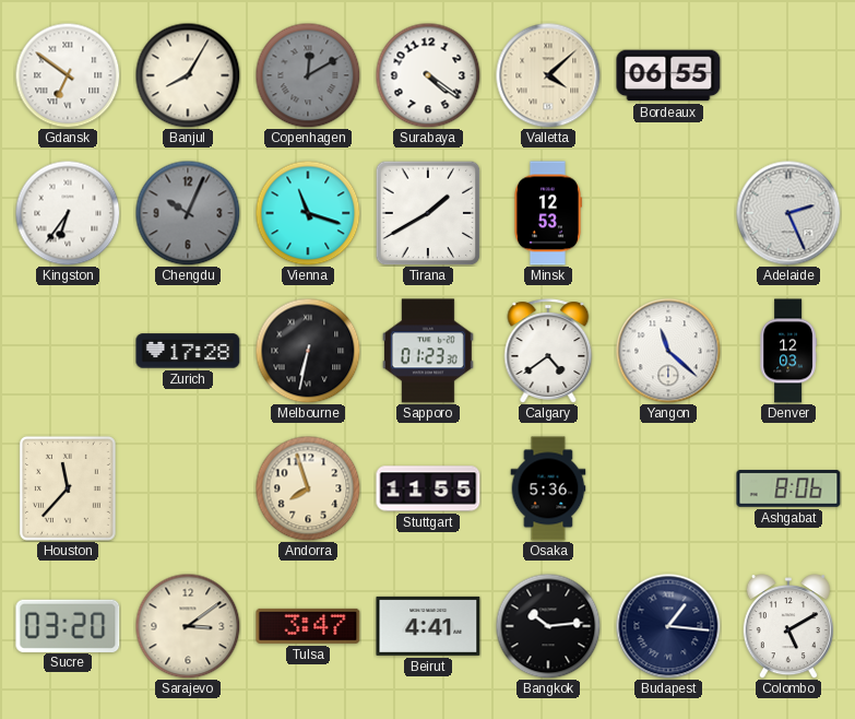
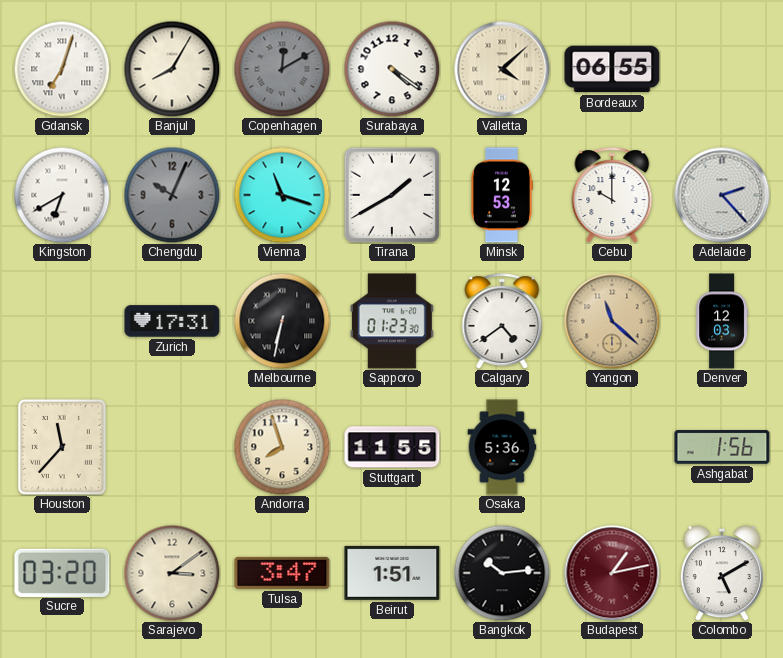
Gdansk: 6:51 -> 7:03 (62, 69)
Kingston: 6:36 -> 6:40 (62, 195)
Cebu: none -> 10:00 (612, 195)
Adelaide: 2:26 -> 2:23 (722, 195)
Zurich: 17:28 -> 17:31 (172, 321)
Yangon dial: white -> champagne (612, 321)
Ashgabat: 8:06 -> 1:56 (722, 447)
Beirut: 4:41 -> 1:51 (392, 573)
Budapest: 1:16 -> 1:13 (612, 573)
Budapest dial: navy -> burgundy (612, 573)
